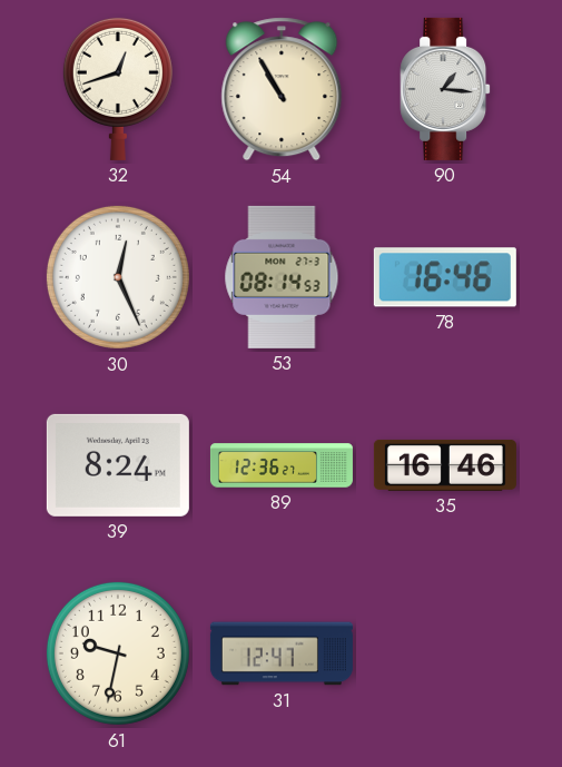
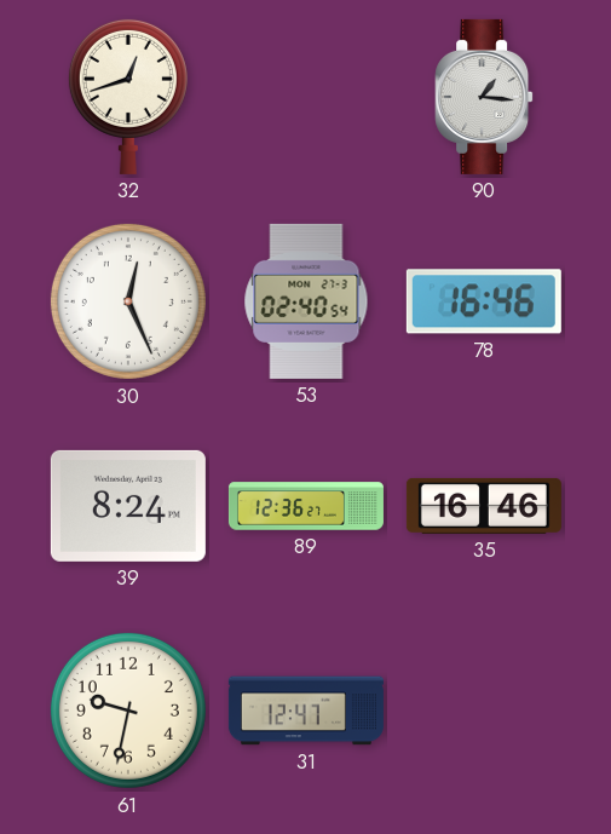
54: 10:55 -> none (282, 89)
53: 08:14 -> 02:40 (306, 301)
